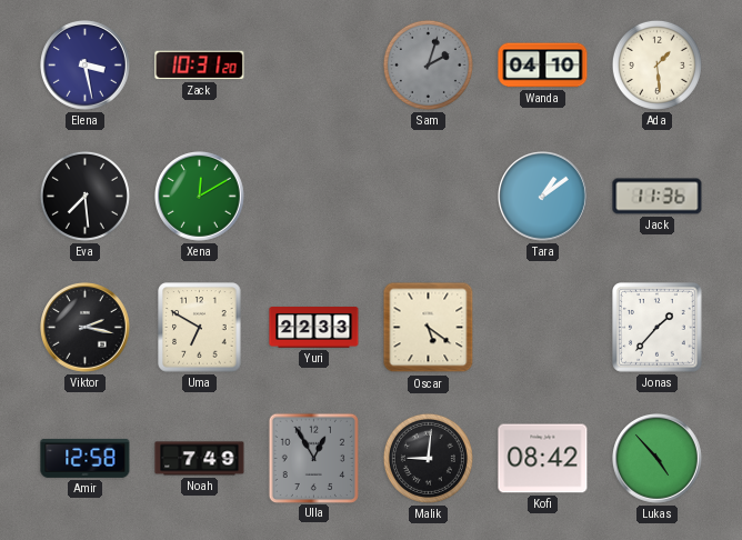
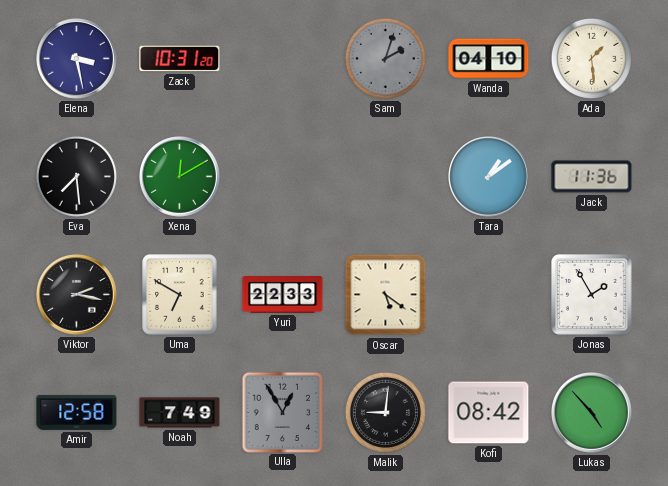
Jonas: 1:37 -> 1:55 (592, 295)
